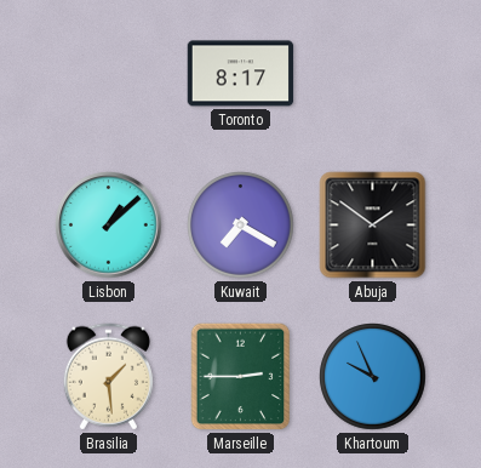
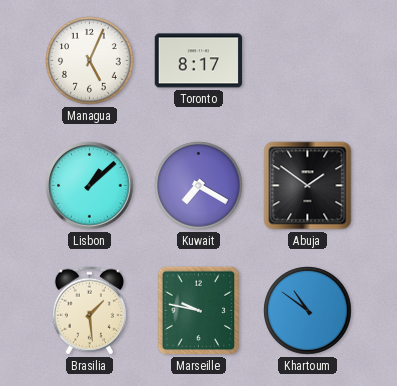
Managua: none -> 5:04 (90, 61)
Marseille: 2:45 -> 9:47 (199, 311)
Khartoum: 9:56 -> 10:51 (308, 311)
